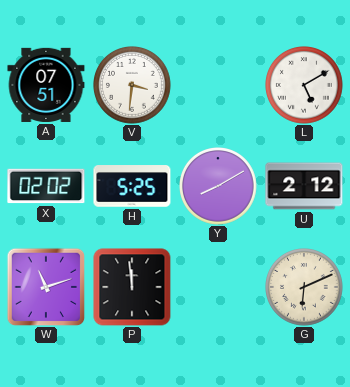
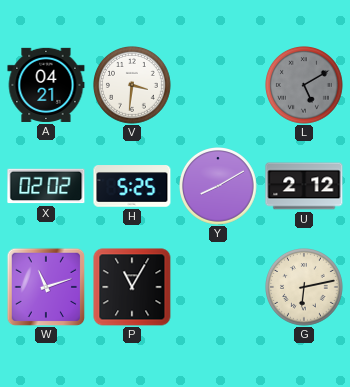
A: 07:51 -> 04:21 (46, 85)
L dial: white -> grey (305, 86)
P: 11:59 -> 11:05 (132, 287)
G: 6:11 -> 6:13 (305, 288)
